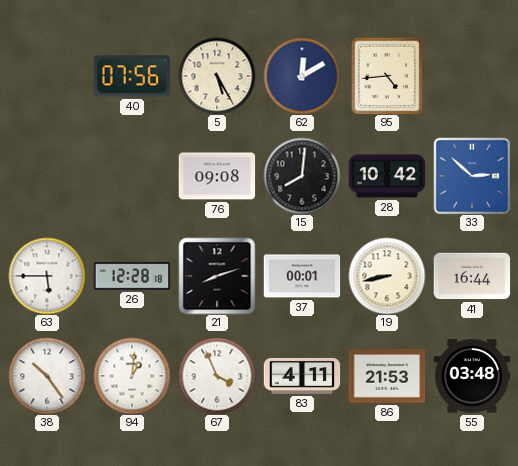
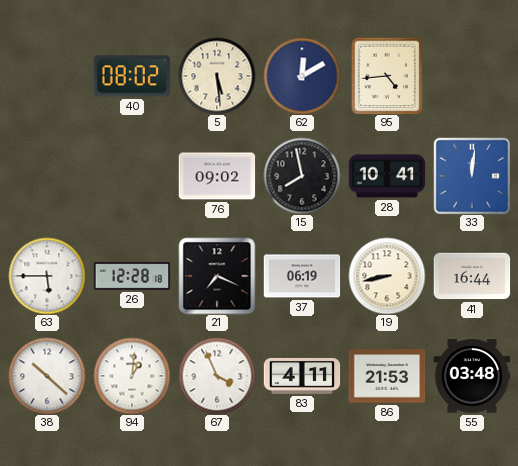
40: 07:56 -> 08:02 (132, 76)
5: 5:25 -> 5:29 (217, 76)
76: 09:08 -> 09:02 (217, 176)
15: 8:01 -> 7:58 (302, 176)
28: 10:42 -> 10:41 (387, 176)
33: 2:52 -> 12:01 (472, 176)
21: 8:12 -> 7:19 (217, 276)
37: 00:01 -> 06:19 (302, 276)
38: 10:24 -> 10:22 (47, 376)
